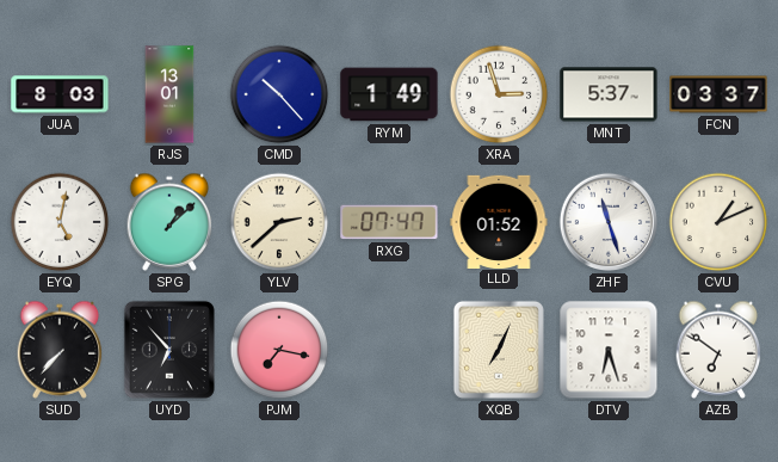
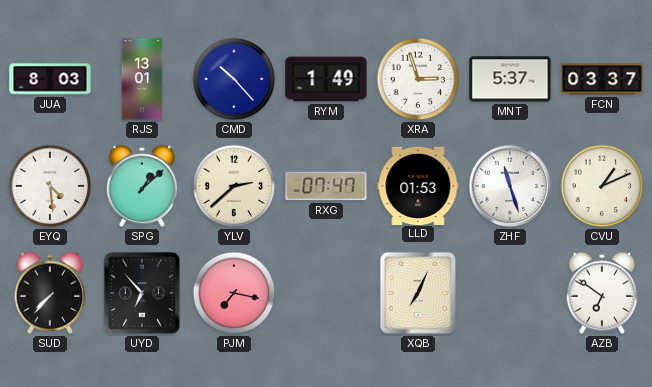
EYQ: 5:02 -> 4:29 (50, 186)
LLD: 01:52 -> 01:53 (418, 185)
DTV: 6:27 -> none (609, 350)
